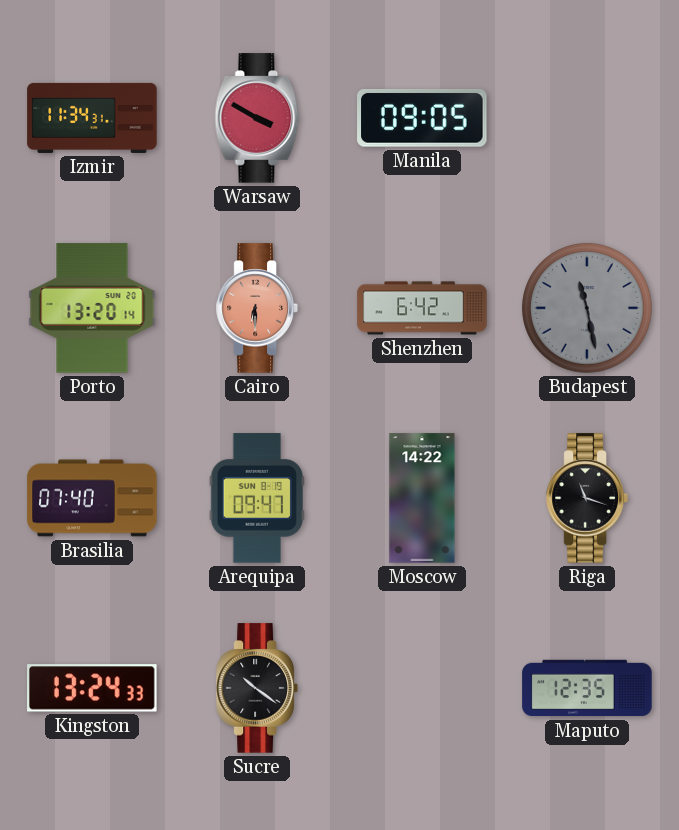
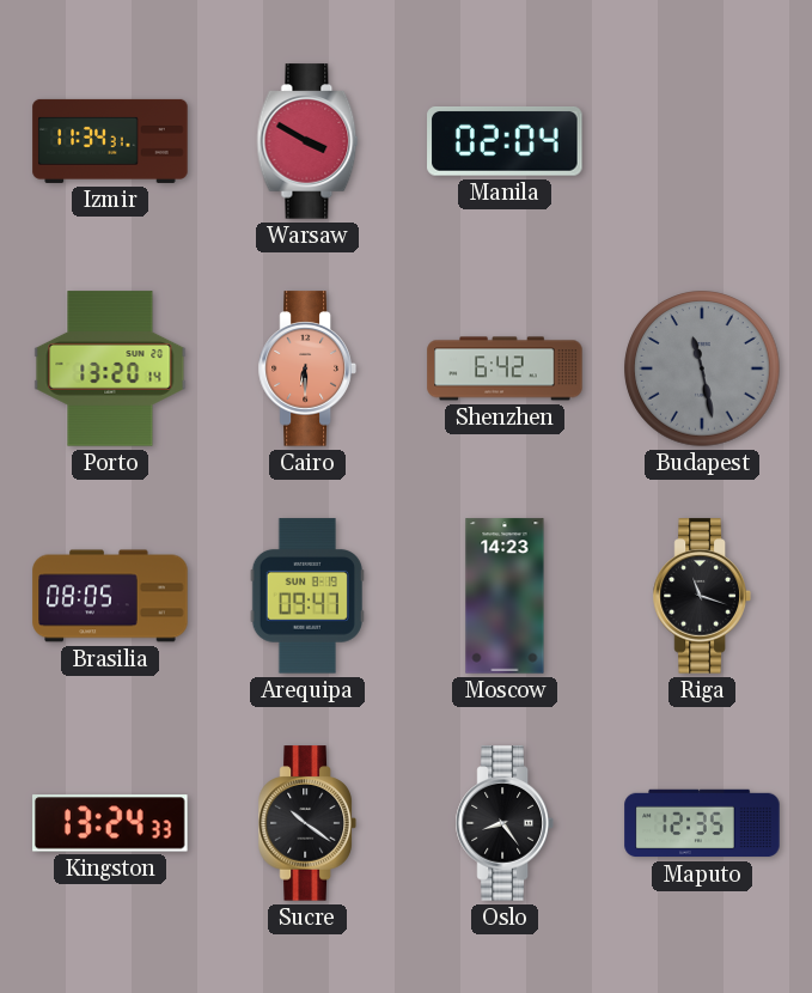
Manila: 09:05 -> 02:04 (505, 142)
Brasilia: 07:40 -> 08:05 (110, 596)
Moscow: 14:22 -> 14:23 (505, 596)
Oslo: none -> 8:24 (505, 823)
